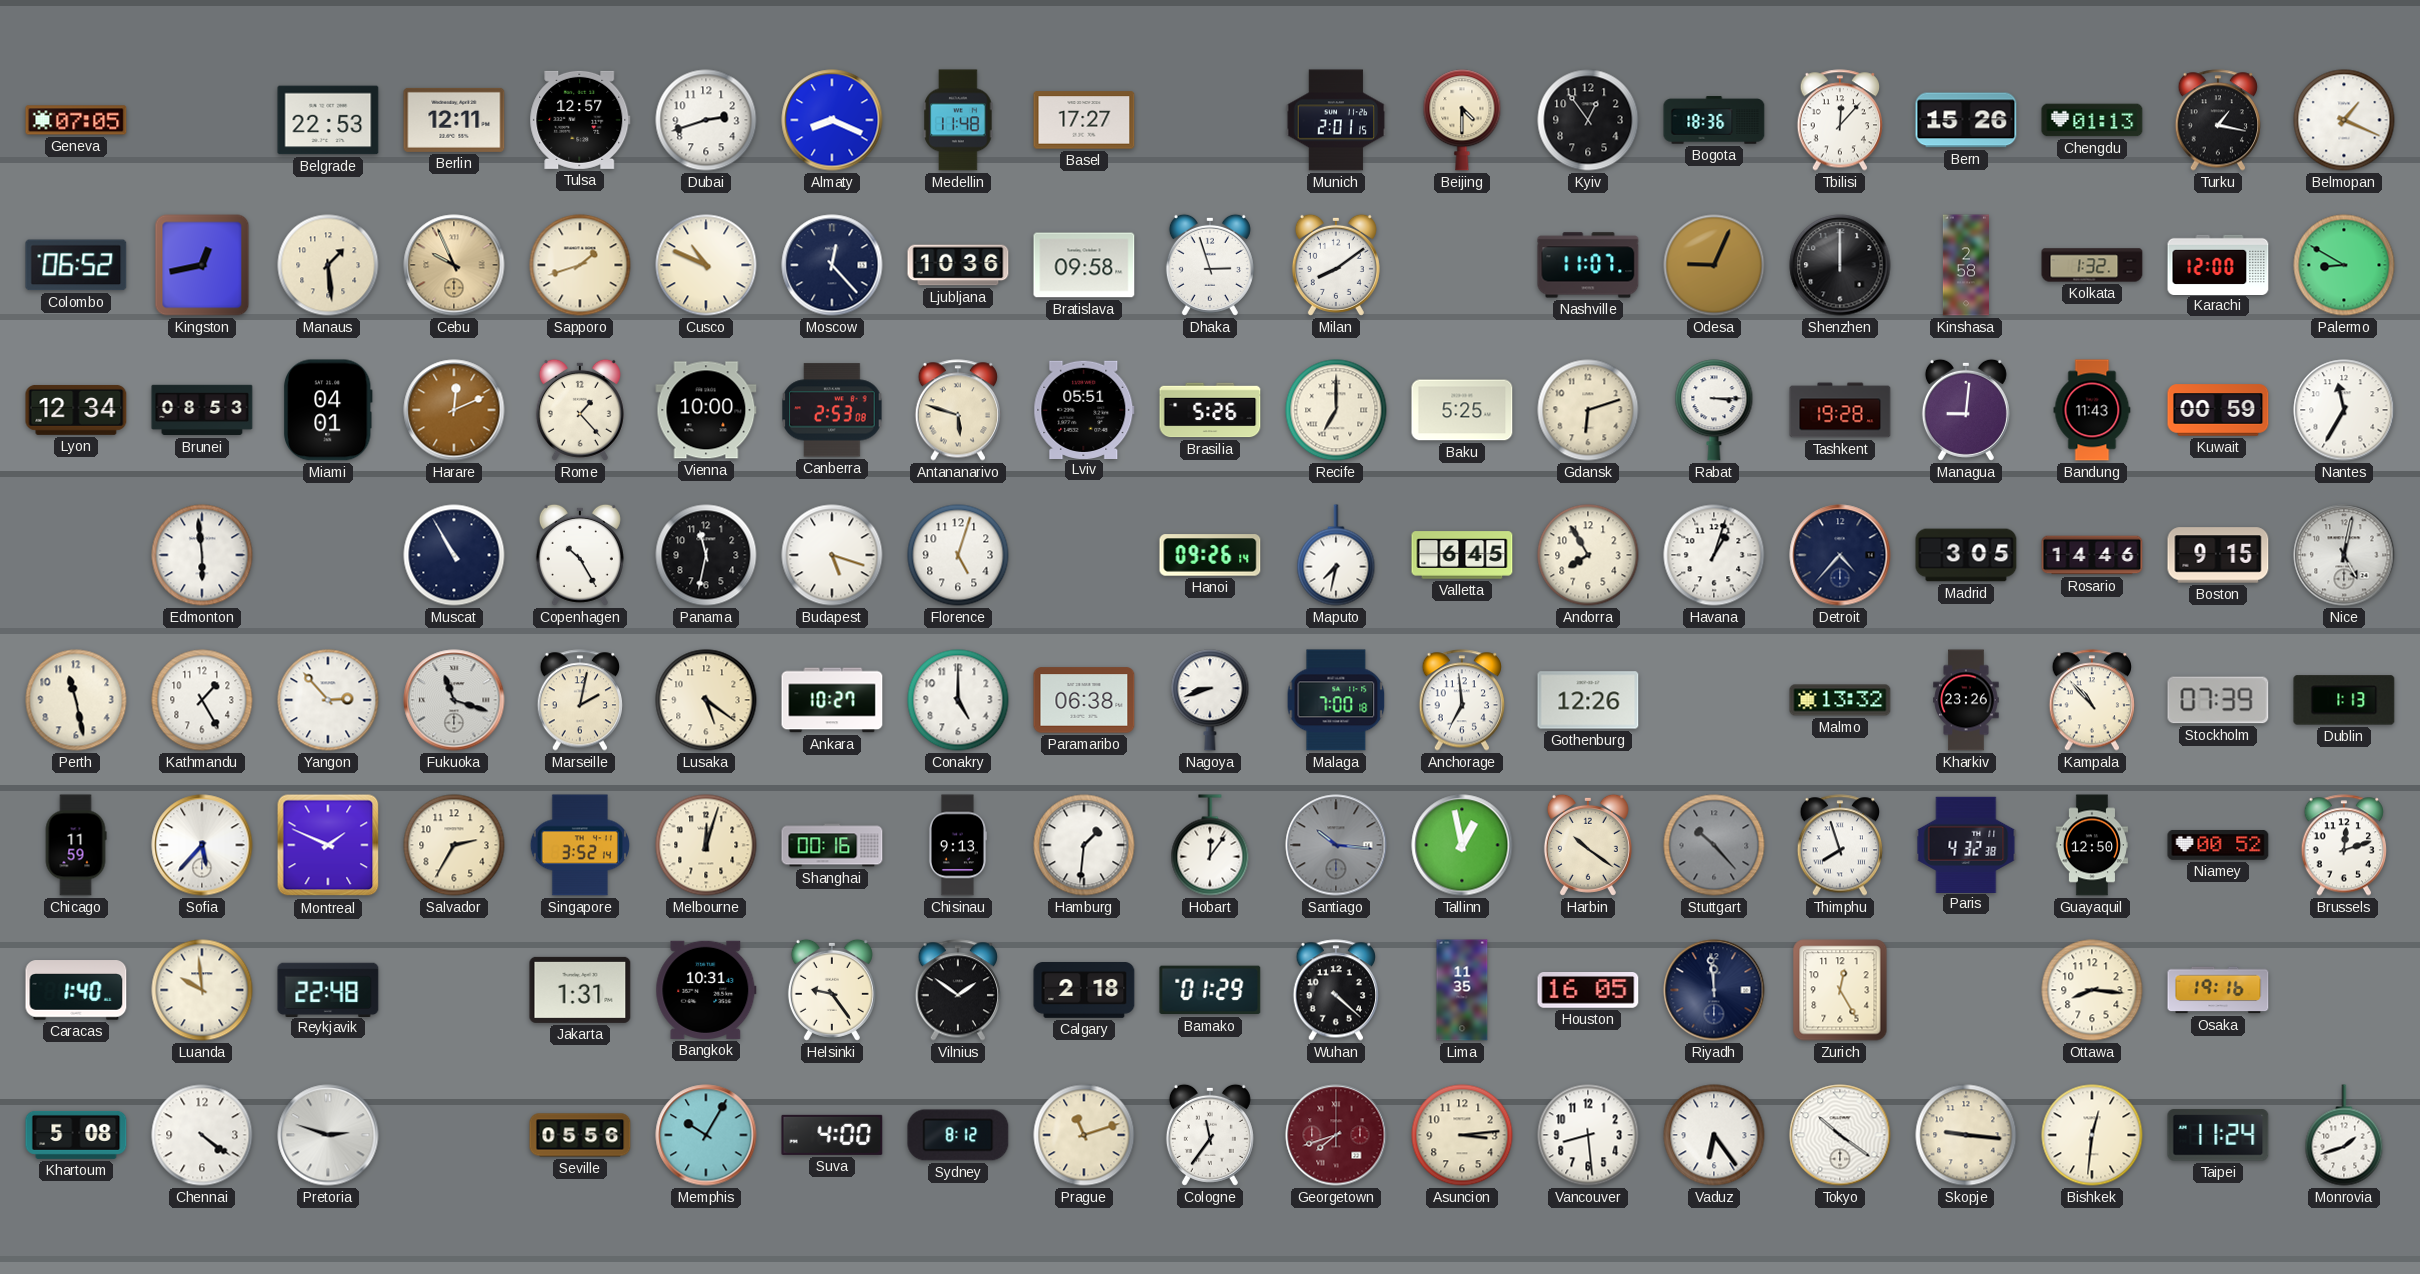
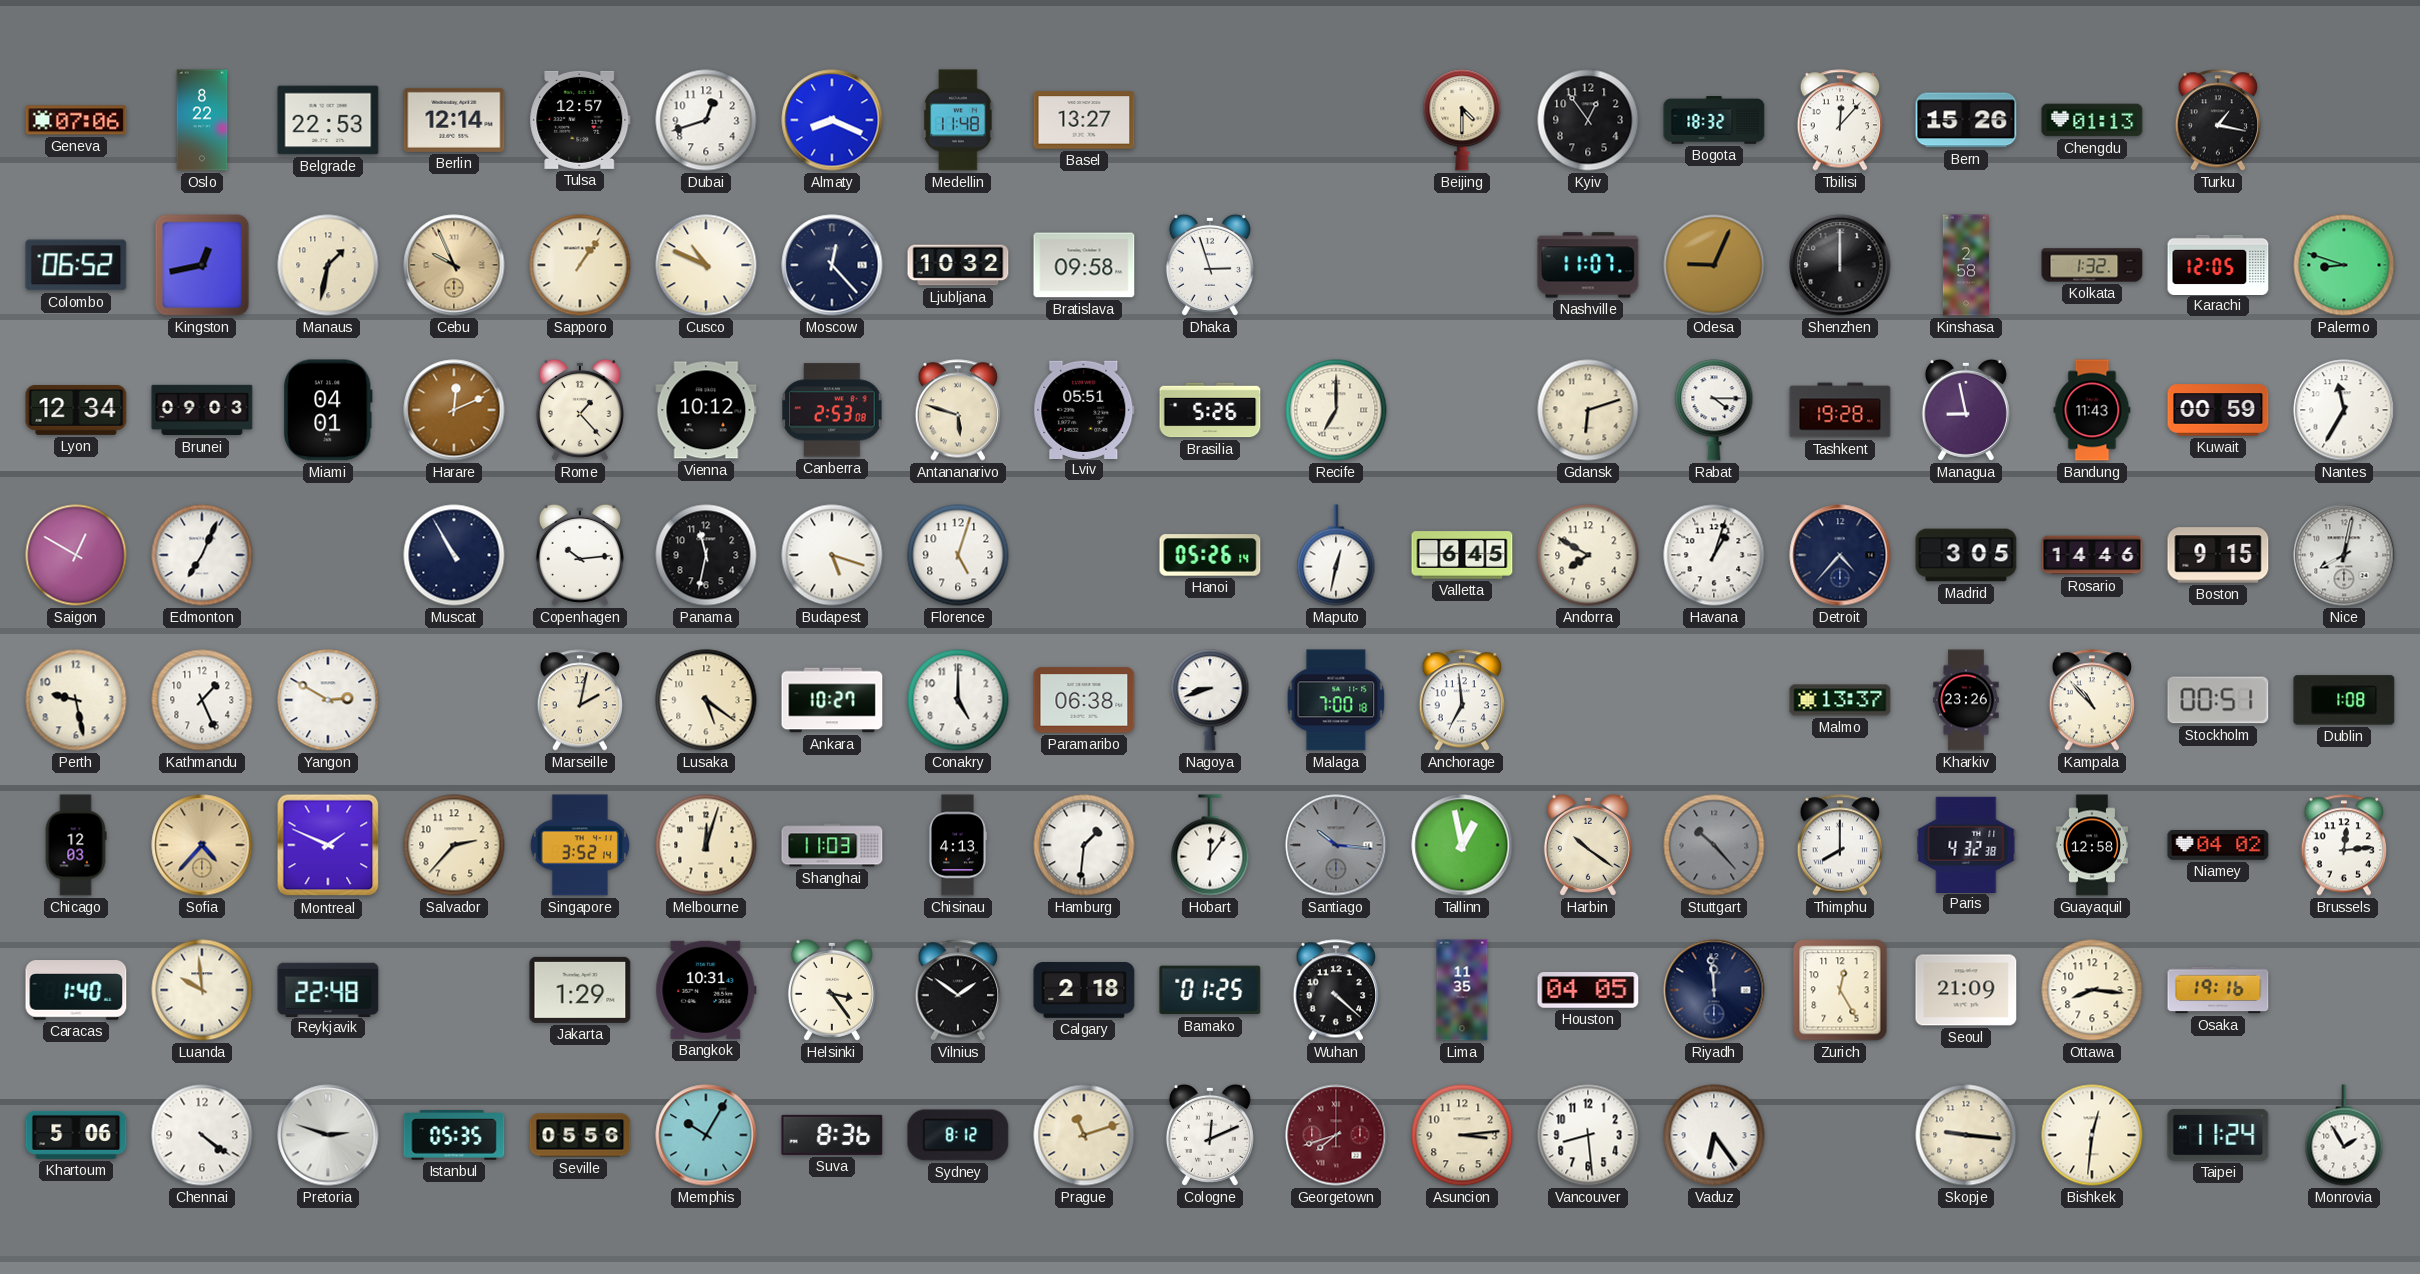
Geneva: 07:05 -> 07:06 (76, 120)
Oslo: none -> 8:22 (202, 120)
Berlin: 12:11 -> 12:14 (454, 120)
Dubai: 2:42 -> 12:42 (706, 120)
Basel: 17:27 -> 13:27 (1084, 120)
Munich: 2:01 -> none (1336, 120)
Bogota: 18:36 -> 18:32 (1714, 120)
Belmopan: 1:19 -> none (2344, 120)
Manaus: 1:29 -> 1:32 (328, 265)
Sapporo: 1:42 -> 1:06 (580, 265)
Ljubljana: 10:36 -> 10:32 (958, 265)
Milan: 8:09 -> none (1336, 265)
Karachi: 12:00 -> 12:05 (2218, 264)
Palermo: 8:50 -> 8:48 (2344, 265)
Brunei: 08:53 -> 09:03 (202, 410)
Vienna: 10:00 -> 10:12 (706, 410)
Baku: 5:25 -> none (1462, 410)
Rabat: 3:15 -> 4:15 (1714, 410)
Managua: 9:01 -> 8:58 (1966, 410)
Saigon: none -> 12:50 (76, 555)
Edmonton: 5:59 -> 7:04 (202, 555)
Copenhagen: 10:25 -> 10:14 (580, 555)
Hanoi: 09:26 -> 05:26 (1210, 555)
Maputo: 7:32 -> 12:32 (1336, 555)
Andorra: 7:55 -> 7:50 (1588, 555)
Nice: 5:02 -> 8:02 (2344, 555)
Perth: 11:28 -> 9:28 (76, 700)
Kathmandu: 1:25 -> 1:26 (202, 700)
Yangon: 2:53 -> 2:50 (328, 700)
Fukuoka: 11:18 -> none (454, 700)
Gothenburg: 12:26 -> none (1588, 700)
Malmo: 13:32 -> 13:37 (1840, 700)
Stockholm: 07:39 -> 00:51 (2218, 700)
Dublin: 1:13 -> 1:08 (2344, 700)
Chicago: 11:59 -> 12:03 (76, 845)
Sofia: 5:37 -> 4:37 (202, 845)
Sofia dial: white -> champagne (202, 845)
Salvador: 2:35 -> 2:37 (454, 845)
Shanghai: 00:16 -> 11:03 (832, 845)
Chisinau: 9:13 -> 4:13 (957, 845)
Thimphu: 7:57 -> 8:00 (1839, 845)
Guayaquil: 12:50 -> 12:58 (2091, 845)
Niamey: 00:52 -> 04:02 (2218, 845)
Brussels: 12:12 -> 12:14 (2343, 845)
Jakarta: 1:31 -> 1:29 (580, 990)
Helsinki: 9:24 -> 3:24 (832, 990)
Bamako: 01:29 -> 01:25 (1210, 990)
Houston: 16:05 -> 04:05 (1588, 991)
Seoul: none -> 21:09 (1966, 990)
Khartoum: 5:08 -> 5:06 (76, 1135)
Istanbul: none -> 05:35 (454, 1136)
Suva: 4:00 -> 8:36 (832, 1135)
Cologne: 11:36 -> 12:11 (1210, 1135)
Tokyo: 10:21 -> none (1840, 1135)
Monrovia: 1:42 -> 1:55 (2344, 1135)
